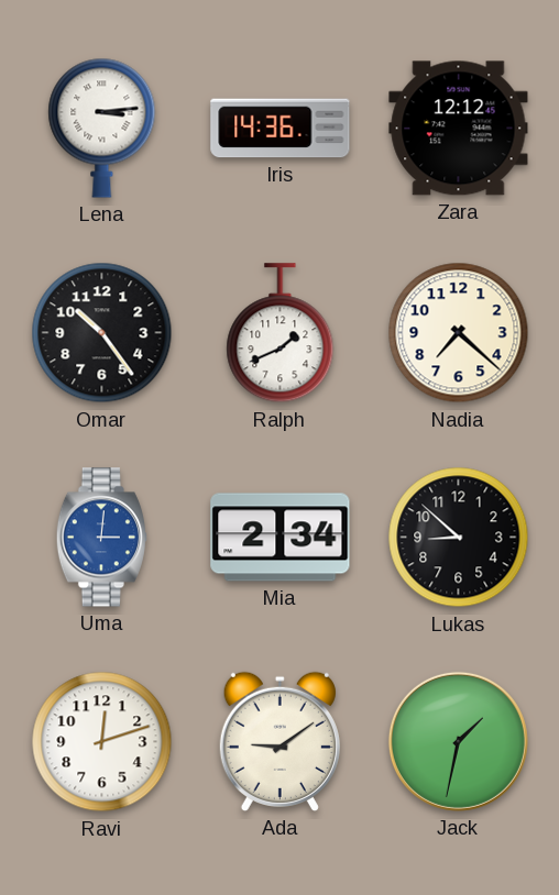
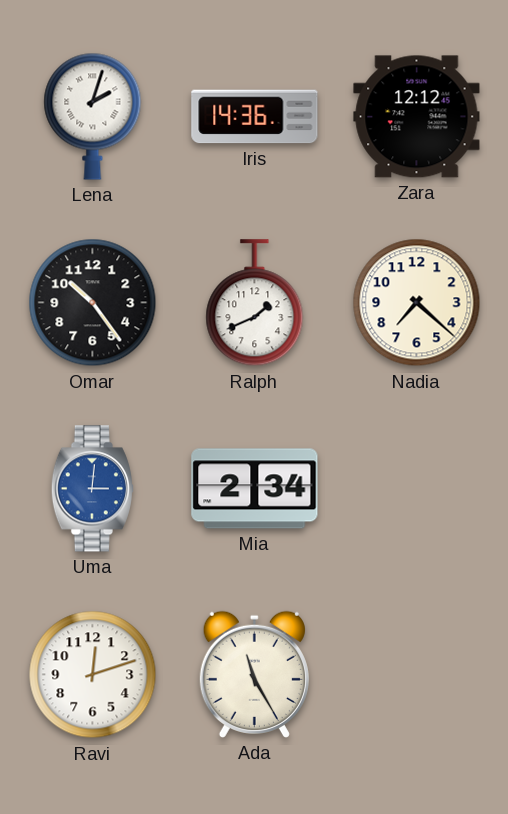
Lena: 3:14 -> 2:03 (93, 116)
Lukas: 8:52 -> none (459, 538)
Ada: 9:09 -> 11:25 (254, 674)
Jack: 1:32 -> none (458, 741)
